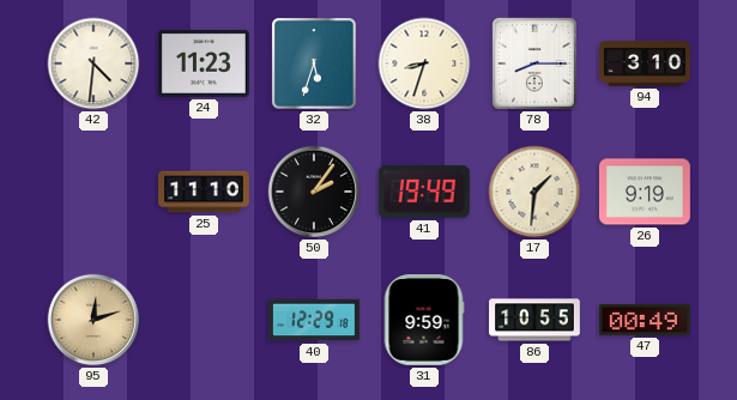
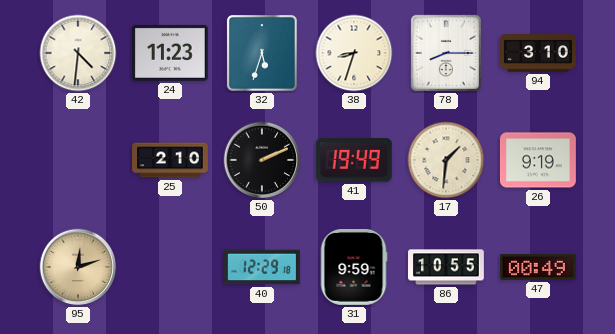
25: 11:10 -> 2:10 (171, 160)
50: 2:06 -> 2:11 (262, 160)
